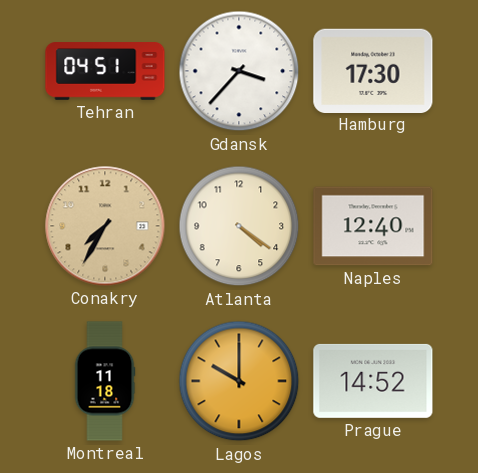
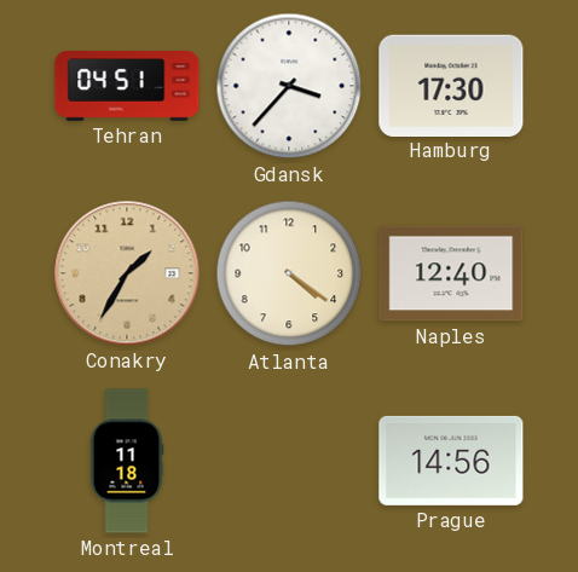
Conakry: 7:35 -> 1:35 (127, 273)
Lagos: 10:00 -> none (239, 381)
Prague: 14:52 -> 14:56 (451, 461)
